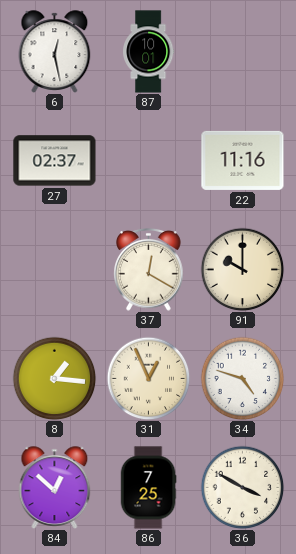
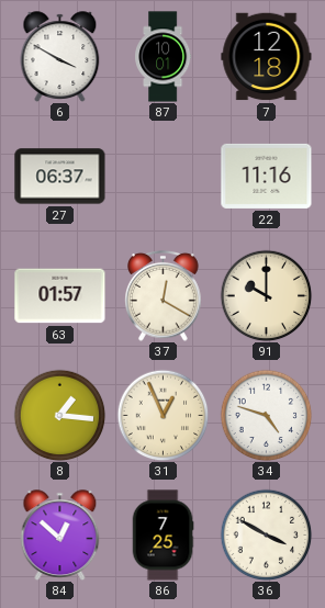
6: 12:28 -> 3:50 (60, 57)
7: none -> 12:18 (267, 57)
27: 02:37 -> 06:37 (60, 177)
63: none -> 01:57 (60, 296)
